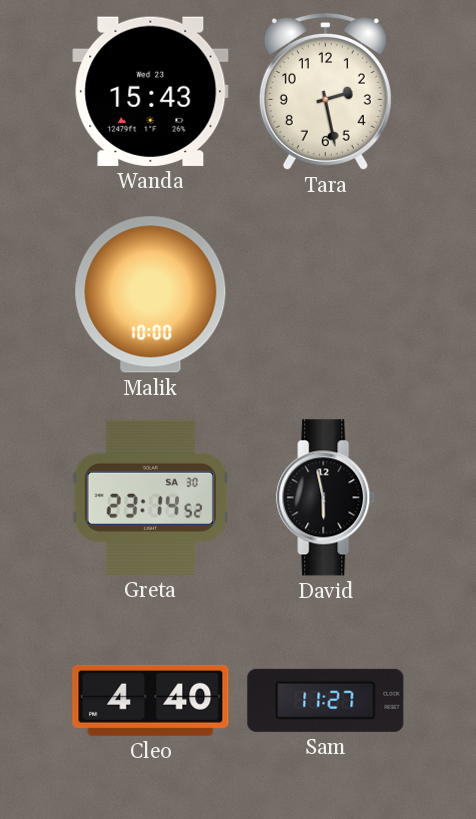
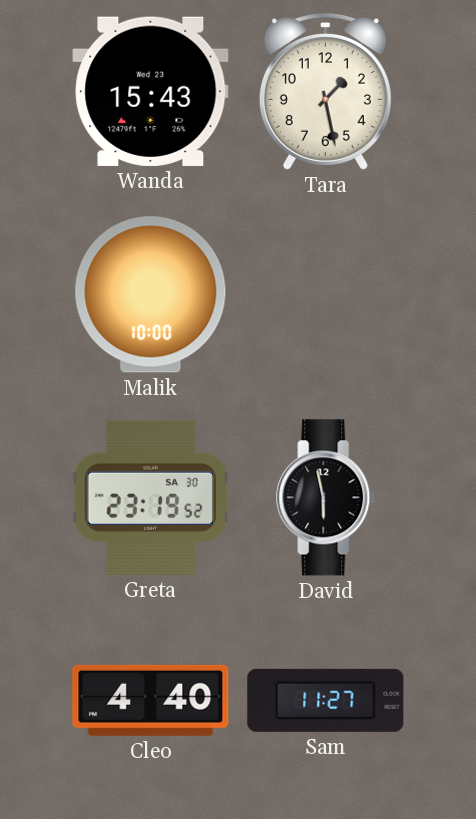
Tara: 2:28 -> 1:28 (325, 91)
Greta: 23:14 -> 23:19 (151, 497)
